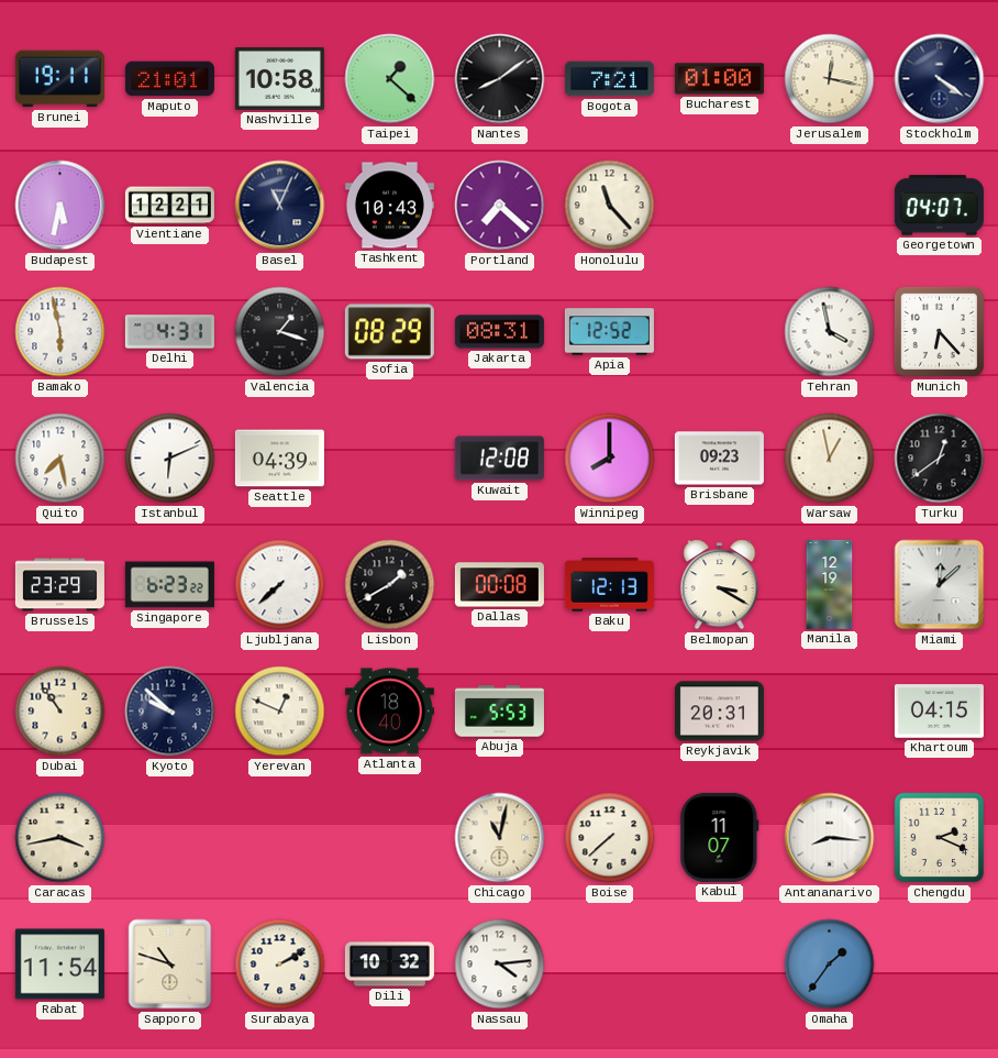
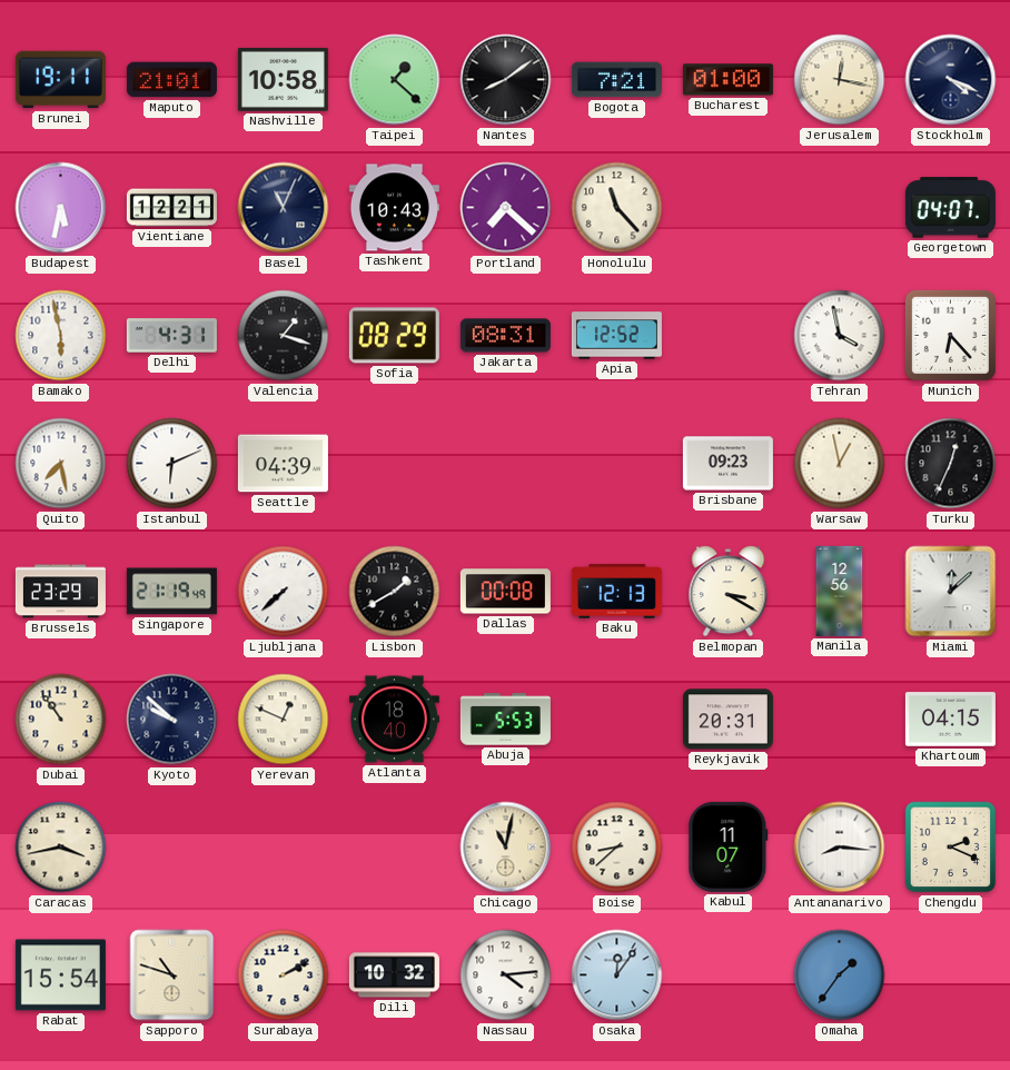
Stockholm: 4:21 -> 4:19 (951, 80)
Kuwait: 12:08 -> none (499, 459)
Winnipeg: 8:00 -> none (610, 459)
Turku: 12:39 -> 12:34 (951, 464)
Singapore: 6:23 -> 21:19 (171, 592)
Manila: 12:19 -> 12:56 (840, 591)
Boise: 7:38 -> 8:38 (617, 848)
Rabat: 11:54 -> 15:54 (60, 975)
Osaka: none -> 12:06 (617, 975)
